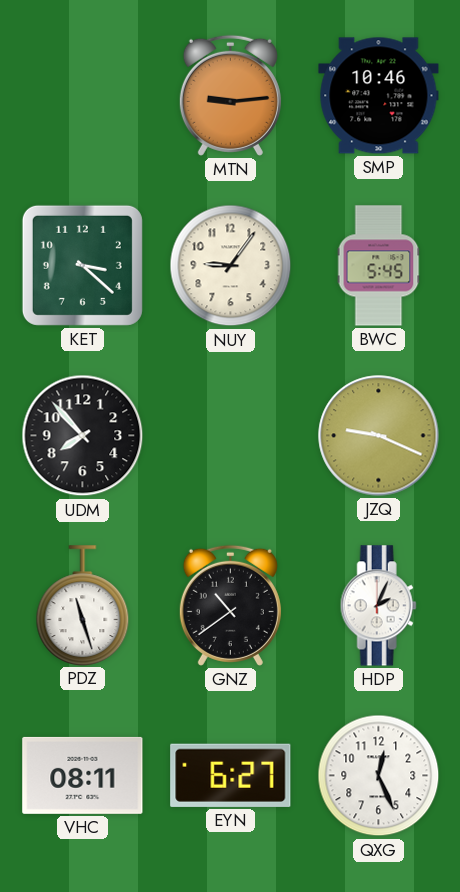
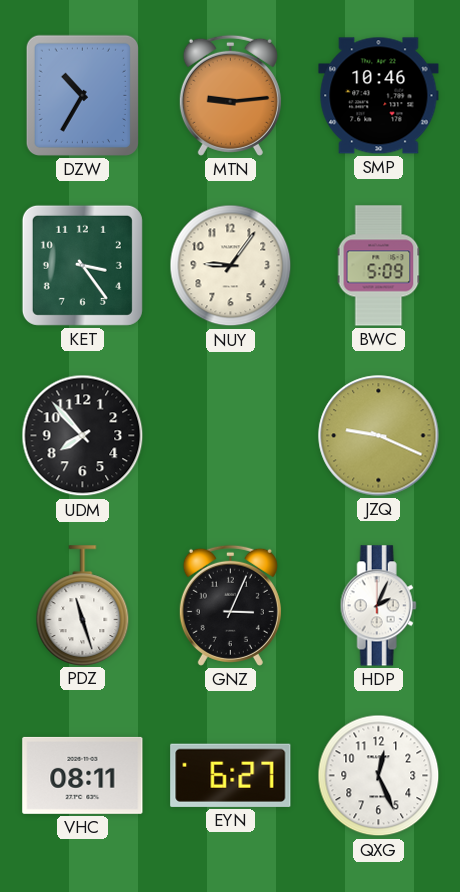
DZW: none -> 10:35 (82, 95)
KET: 3:22 -> 3:24 (82, 265)
BWC: 5:45 -> 5:09 (379, 266)
GNZ: 10:39 -> 3:04 (230, 605)
